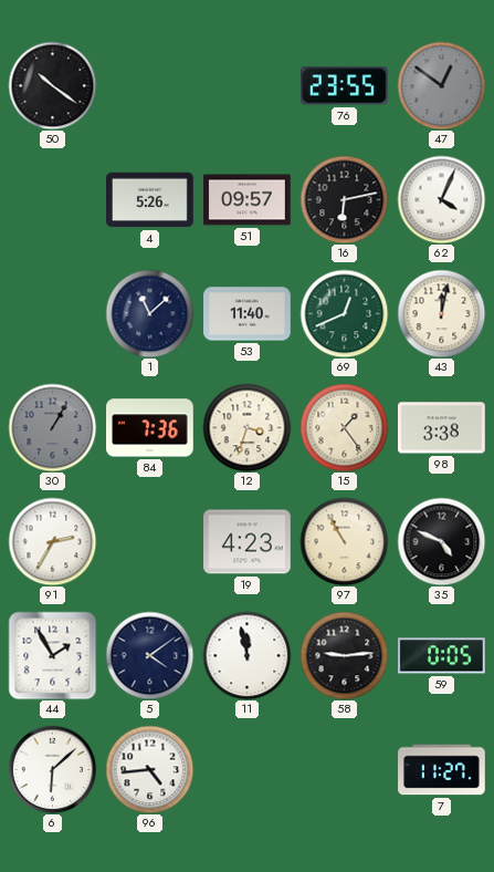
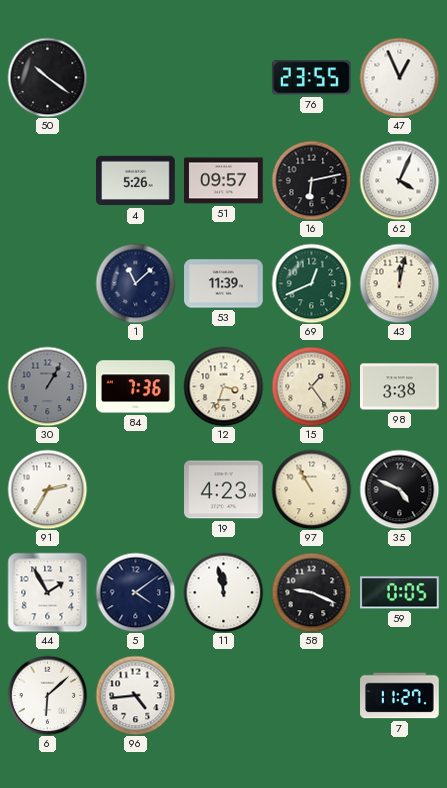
47: 12:51 -> 12:56 (399, 77)
47 dial: grey -> white (399, 77)
53: 11:40 -> 11:39 (224, 284)
58: 9:14 -> 9:19 (311, 592)
